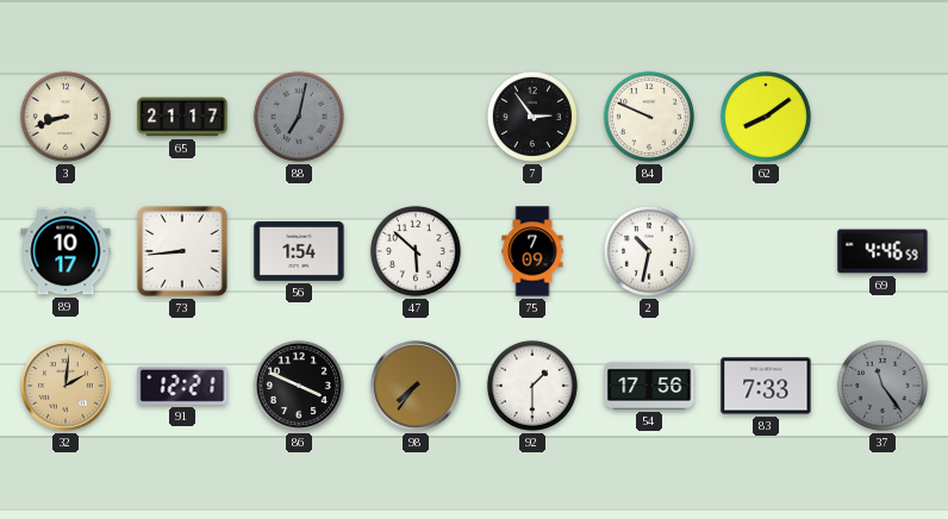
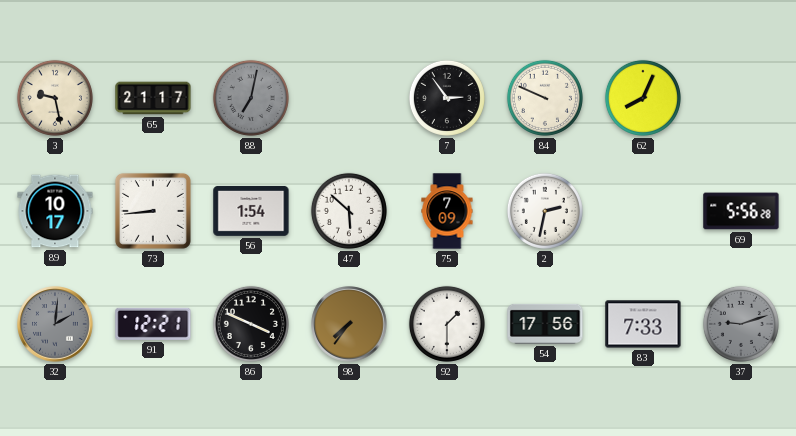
3: 8:42 -> 9:28 (55, 98)
62: 8:09 -> 8:04 (643, 98)
2: 10:32 -> 2:32 (545, 211)
69: 4:46 -> 5:56 (741, 211)
32 dial: champagne -> grey (55, 324)
37: 11:24 -> 9:12 (741, 324)
